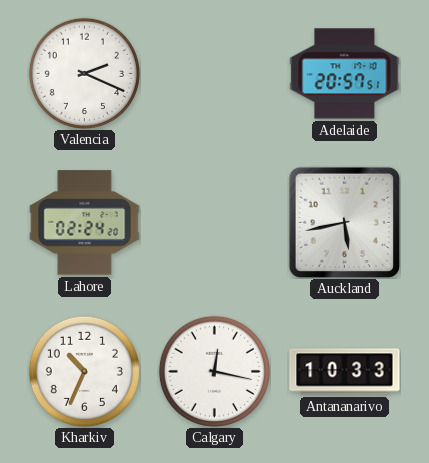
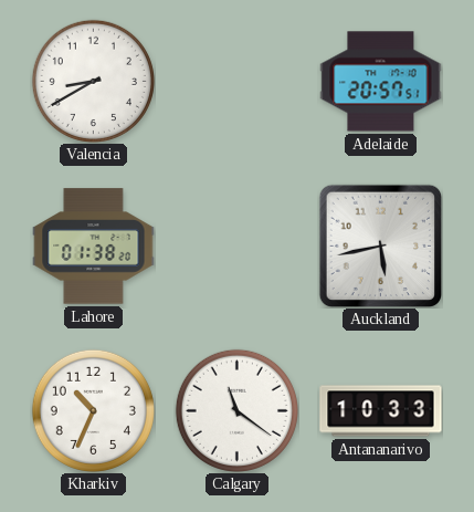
Valencia: 2:19 -> 8:40 (93, 81)
Lahore: 02:24 -> 01:38 (94, 247)
Calgary: 12:17 -> 11:21 (236, 410)
